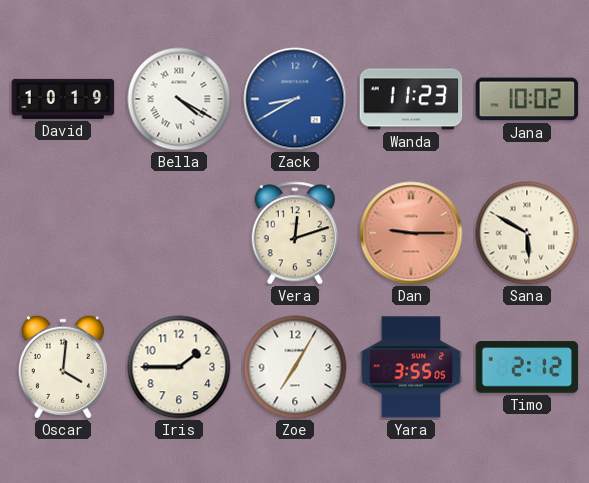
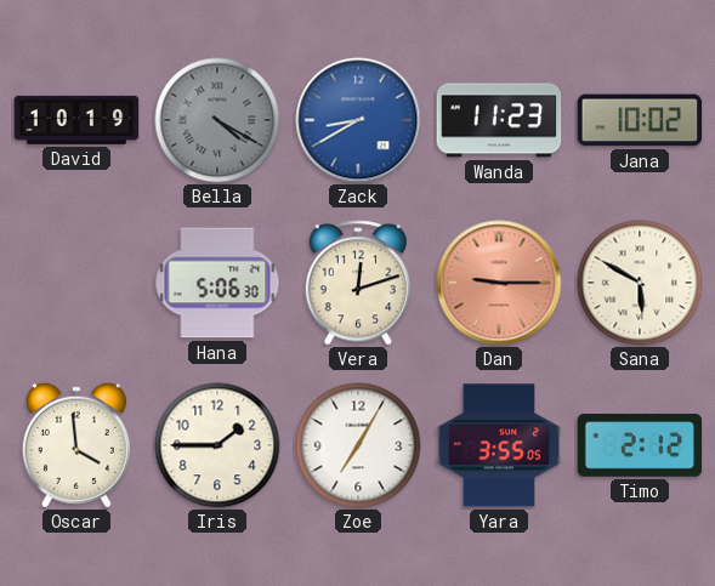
Bella dial: white -> grey (217, 120)
Hana: none -> 5:06 (217, 283)
Oscar: 4:01 -> 3:59 (76, 445)
